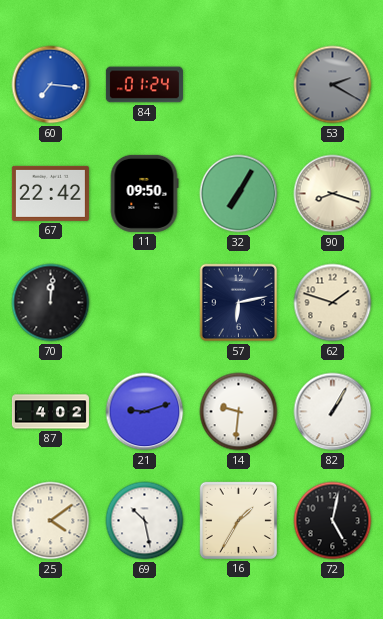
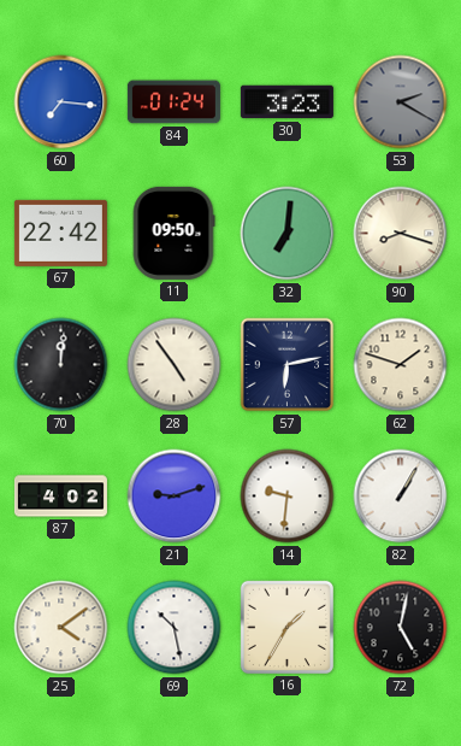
30: none -> 3:23 (286, 102)
32: 7:05 -> 7:01 (288, 234)
28: none -> 4:54 (175, 365)
